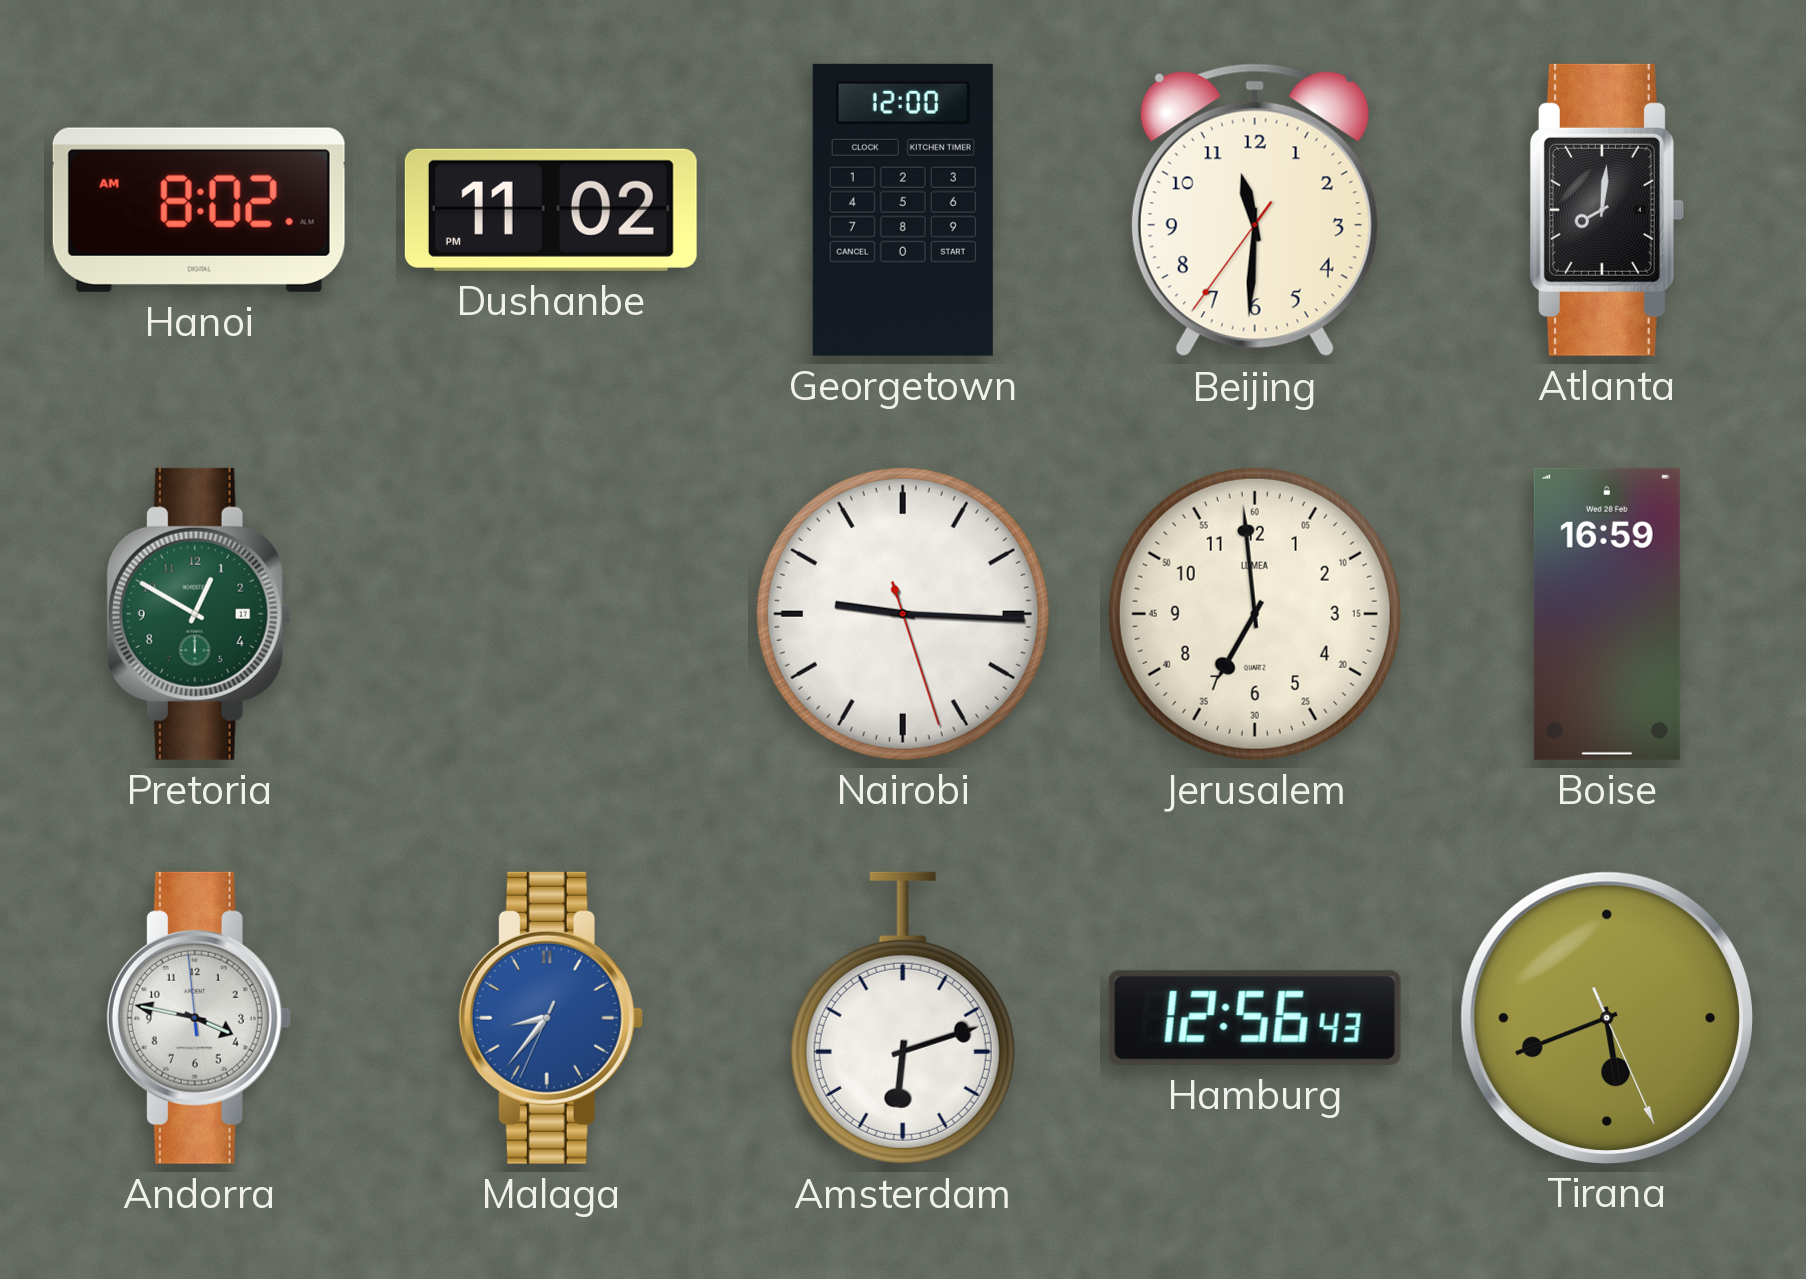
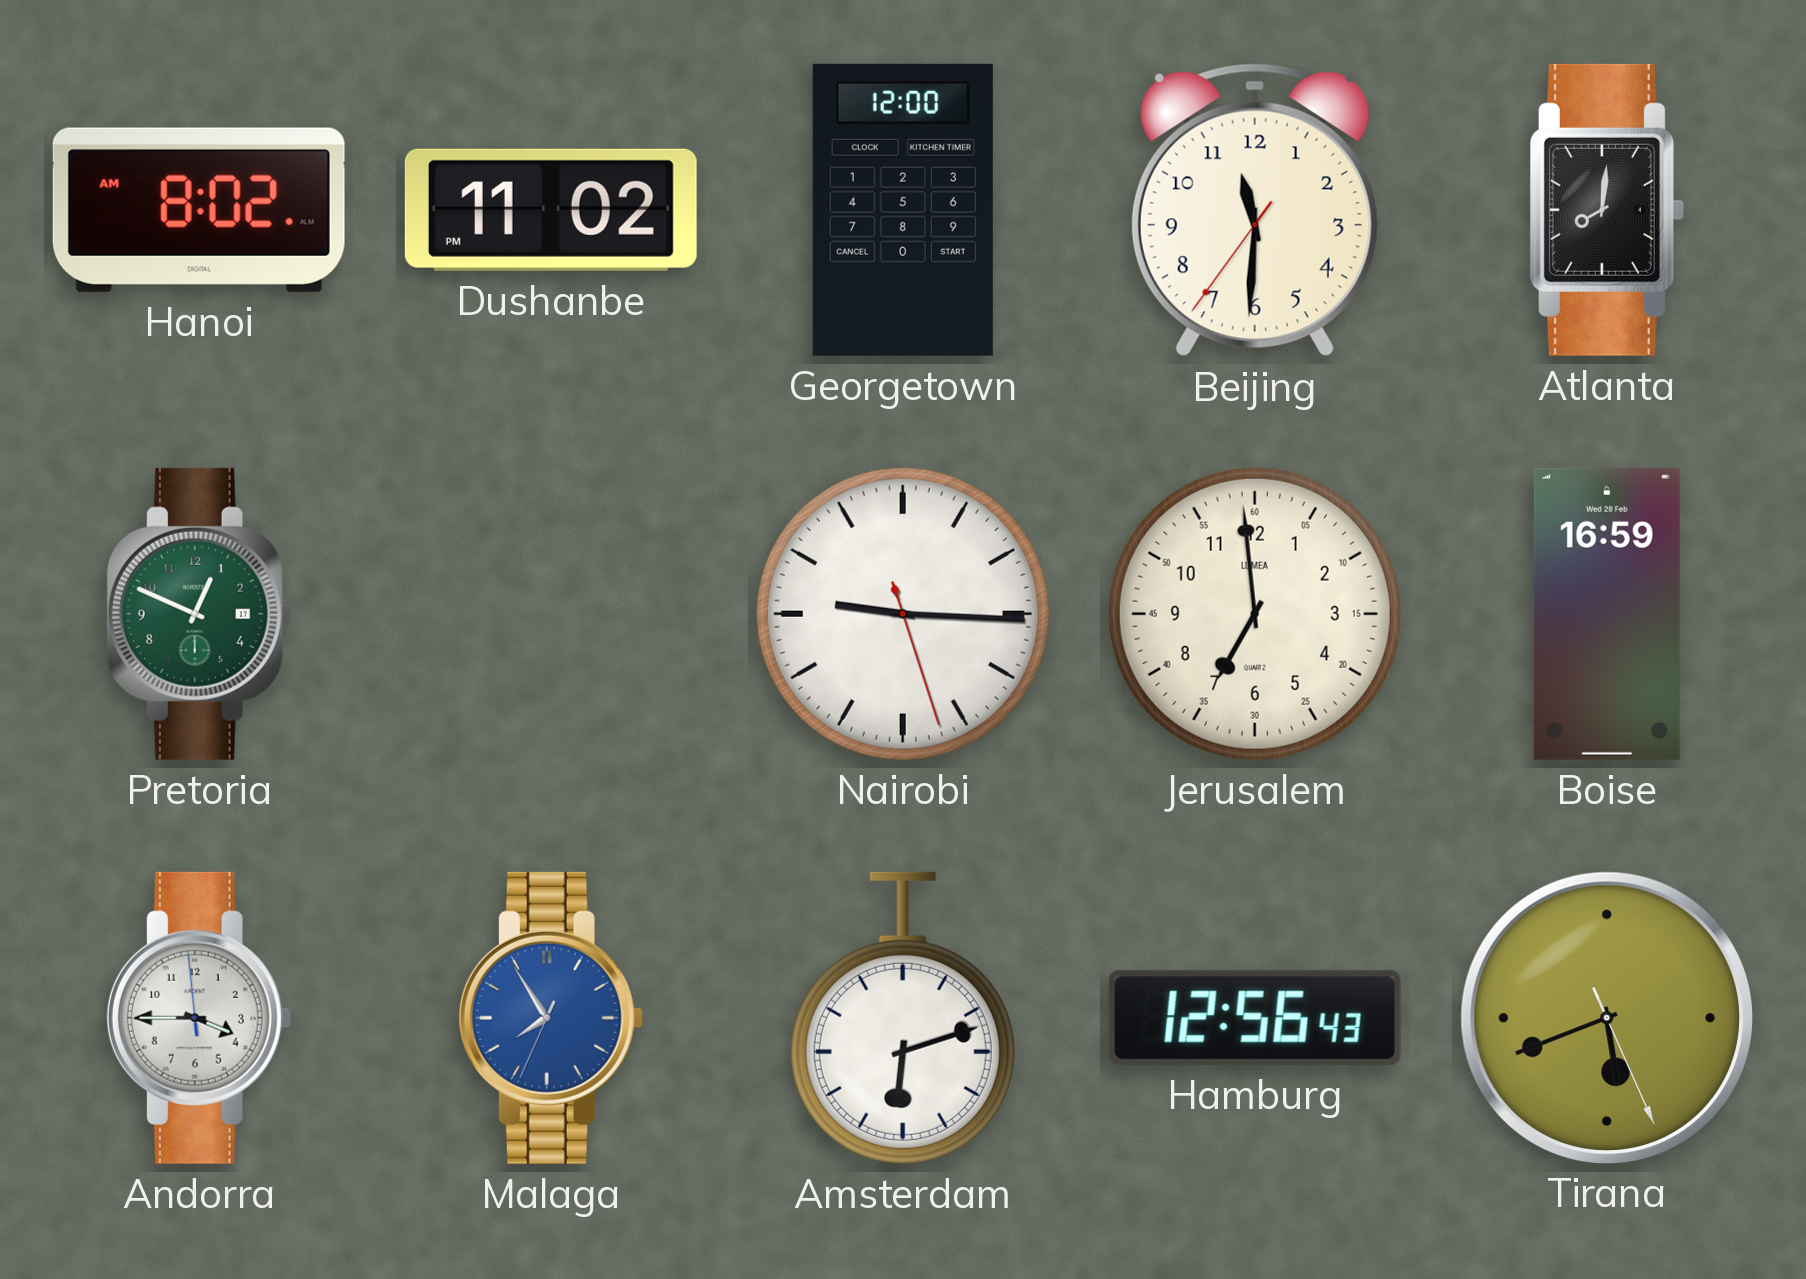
Pretoria: 12:50 -> 12:49 (199, 614)
Andorra: 3:46 -> 3:44 (199, 1018)
Malaga: 8:36 -> 7:54 (551, 1018)
